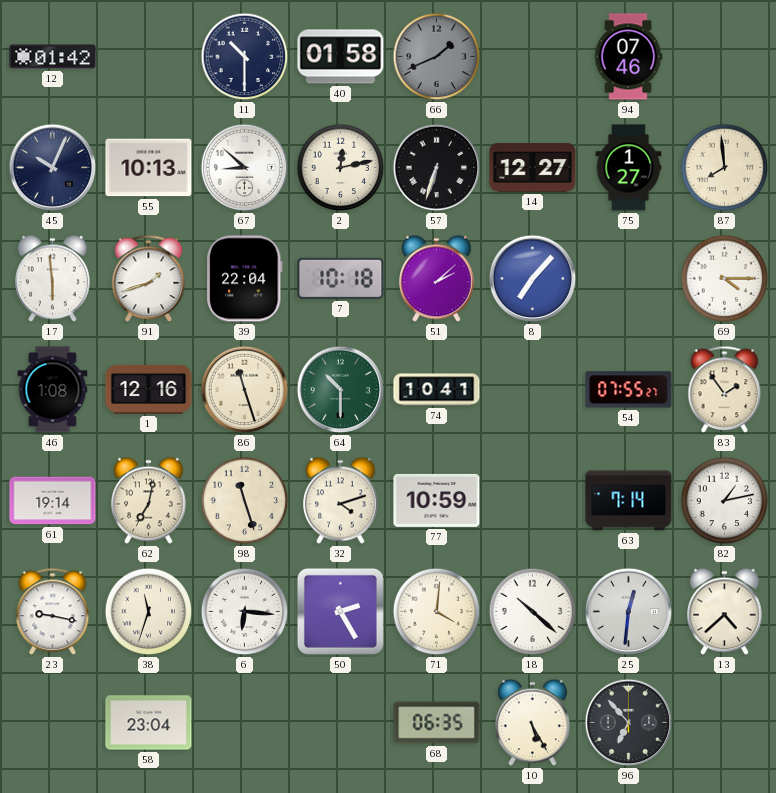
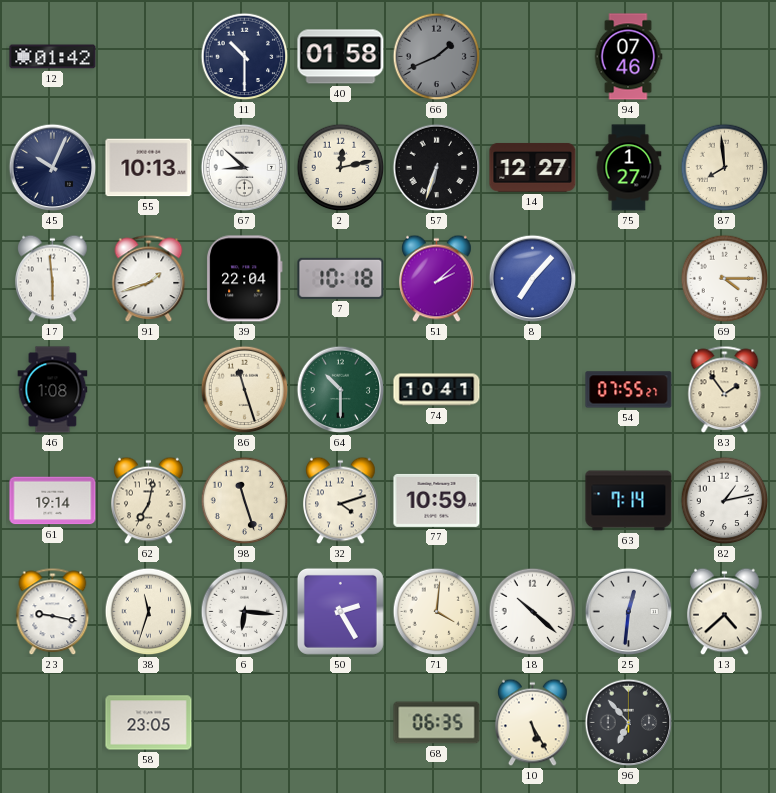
1: 12:16 -> none (149, 389)
58: 23:04 -> 23:05 (149, 723)
